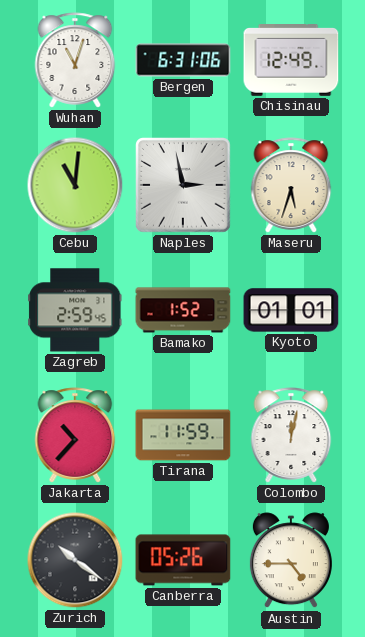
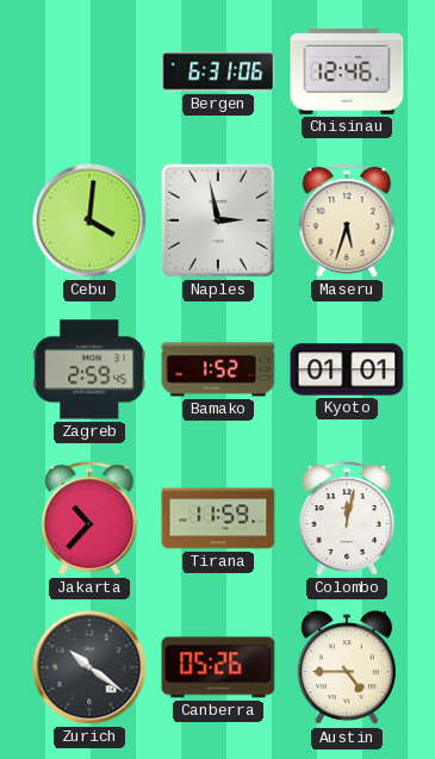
Wuhan: 11:03 -> none (75, 60)
Chisinau: 12:49 -> 12:46 (347, 71)
Cebu: 11:01 -> 4:01 (89, 220)
